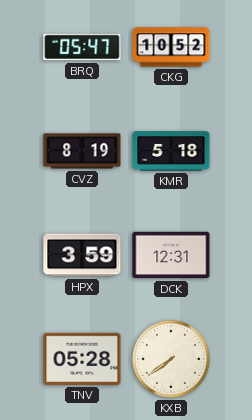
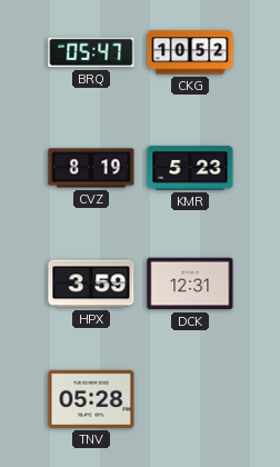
KMR: 5:18 -> 5:23 (190, 168)
KXB: 7:39 -> none (171, 359)
